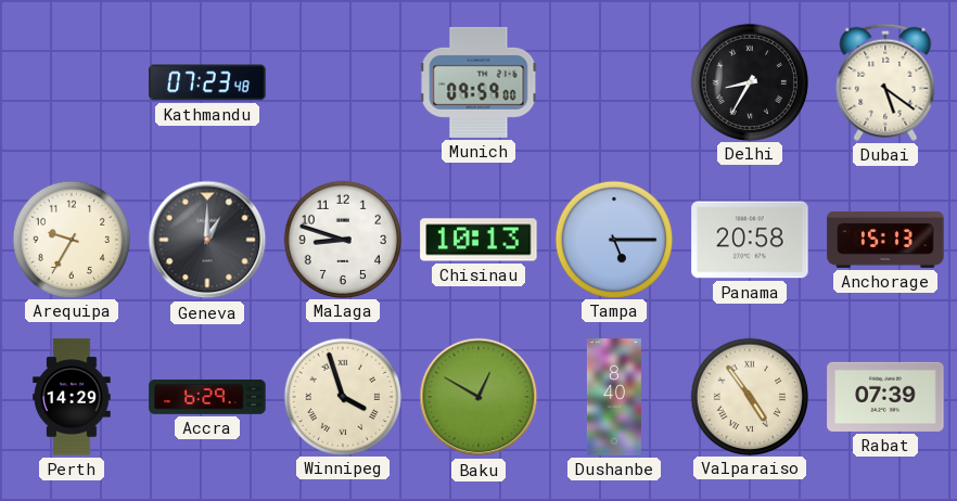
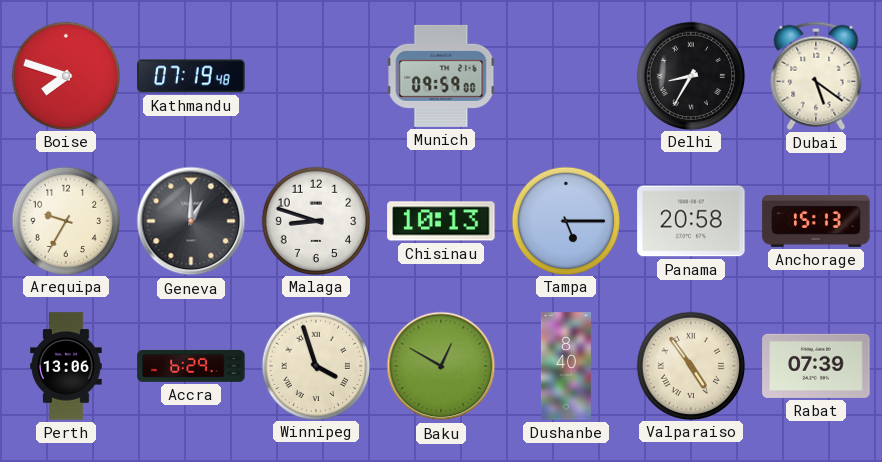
Boise: none -> 7:48 (65, 75)
Kathmandu: 07:23 -> 07:19 (191, 76)
Perth: 14:29 -> 13:06 (66, 366)
